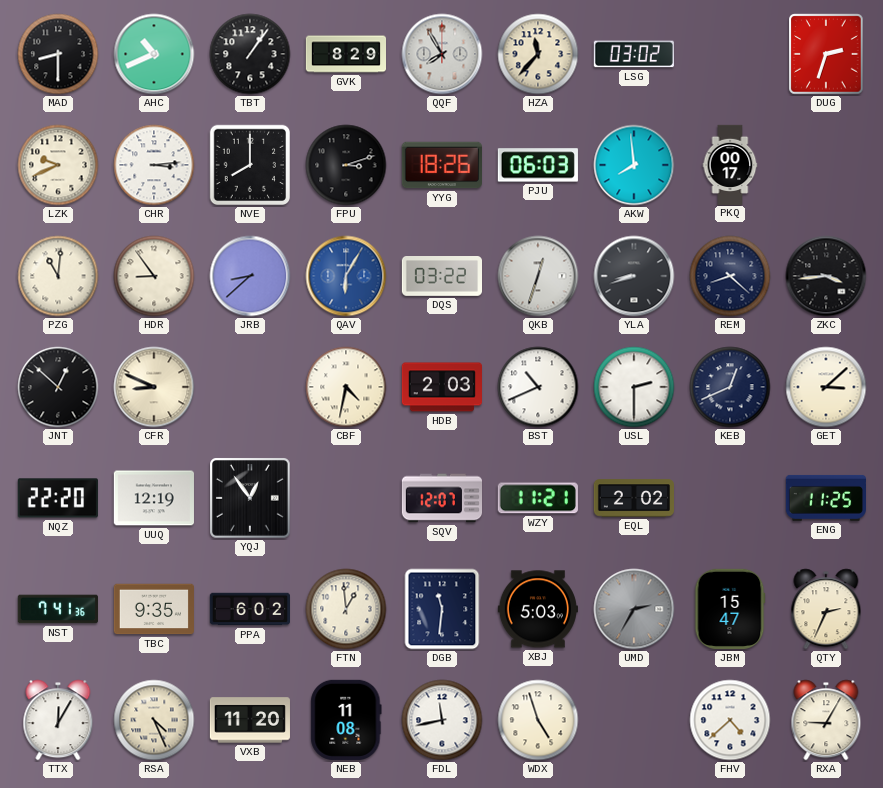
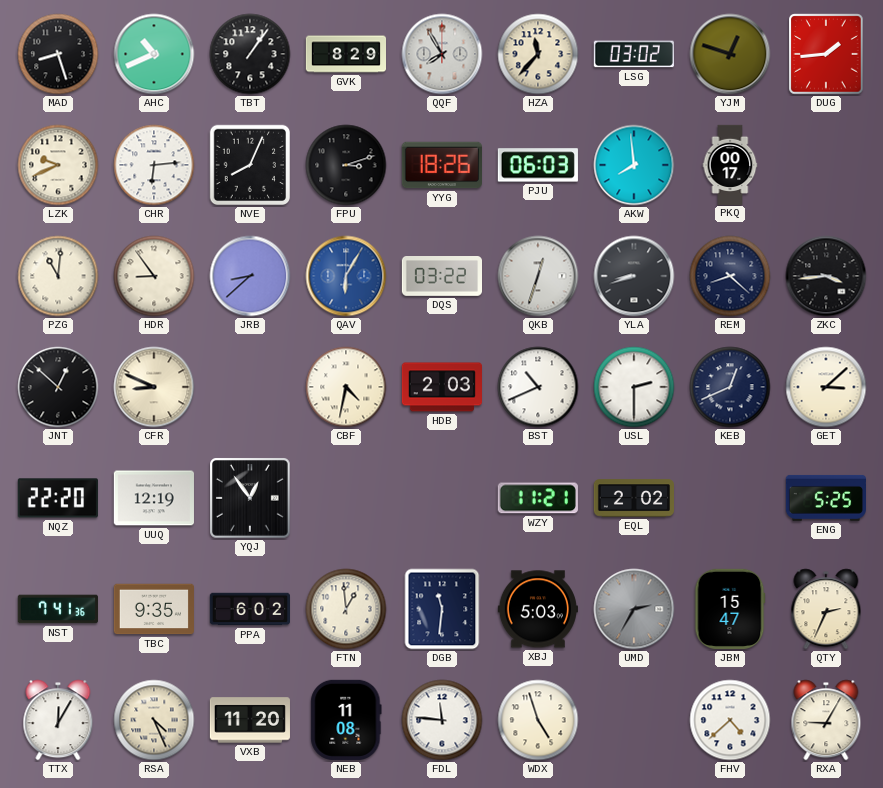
MAD: 8:30 -> 8:27 (58, 54)
YJM: none -> 12:48 (730, 54)
DUG: 2:33 -> 1:44 (826, 54)
CHR: 3:14 -> 6:14 (154, 165)
NVE: 8:00 -> 8:04 (250, 165)
SQV: 12:07 -> none (441, 498)
ENG: 11:25 -> 5:25 (825, 498)
FDL: 11:43 -> 11:46 (442, 720)
